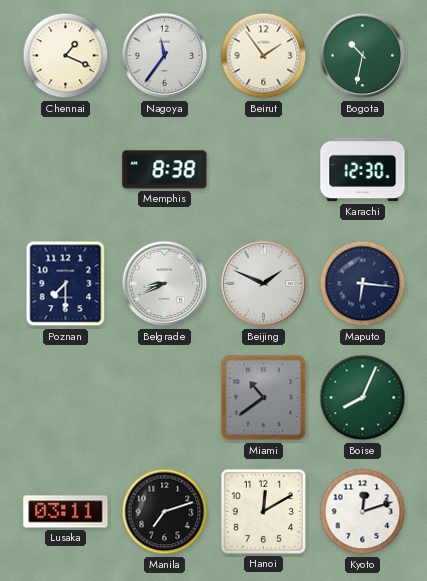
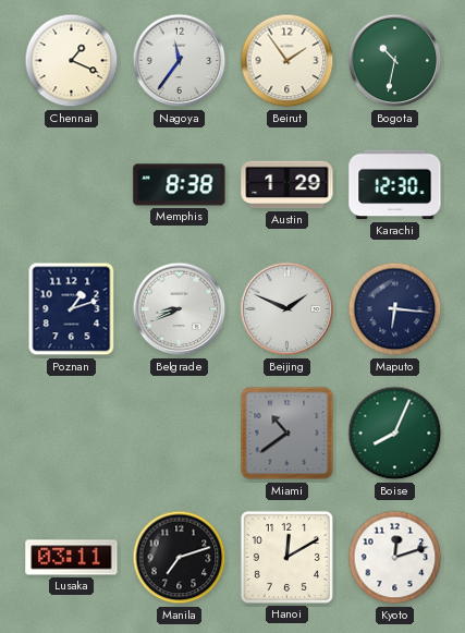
Austin: none -> 1:29 (287, 185)
Poznan: 7:30 -> 1:12 (72, 309)
